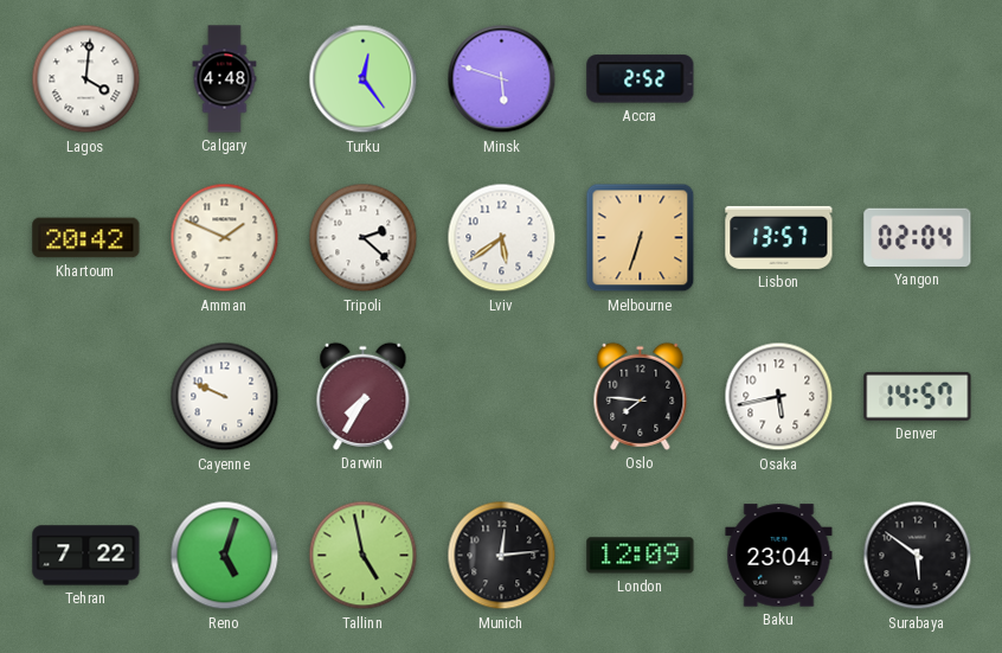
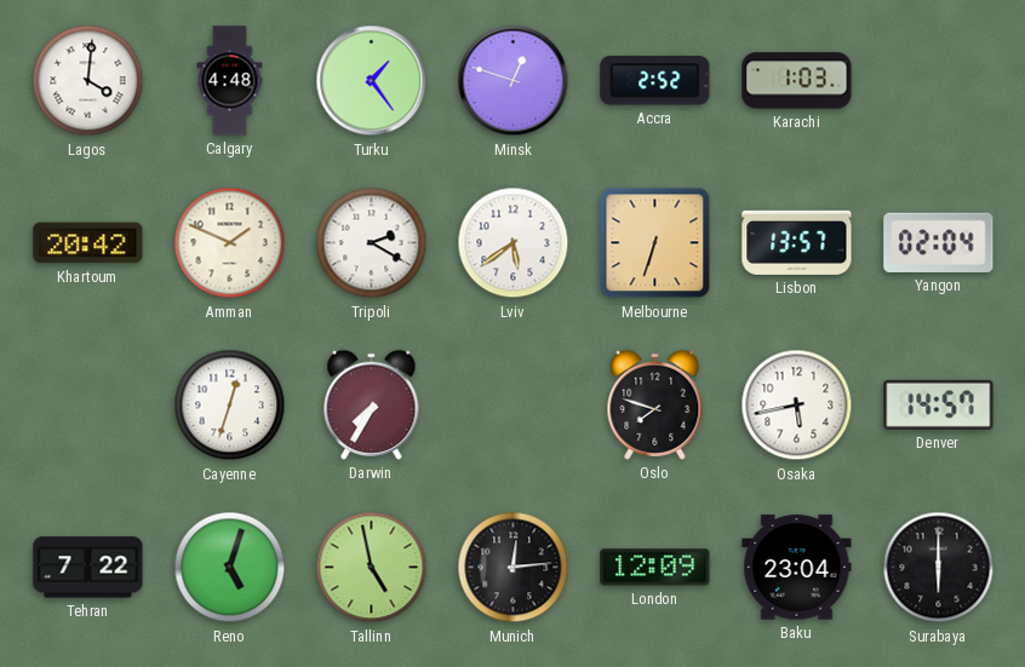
Turku: 12:24 -> 1:24 (372, 81)
Minsk: 5:48 -> 12:48 (514, 81)
Karachi: none -> 1:03 (797, 81)
Tripoli: 2:22 -> 2:20 (372, 243)
Cayenne: 9:49 -> 12:33 (230, 406)
Oslo: 7:46 -> 7:48 (655, 404)
Surabaya: 5:51 -> 6:00 (939, 568)
